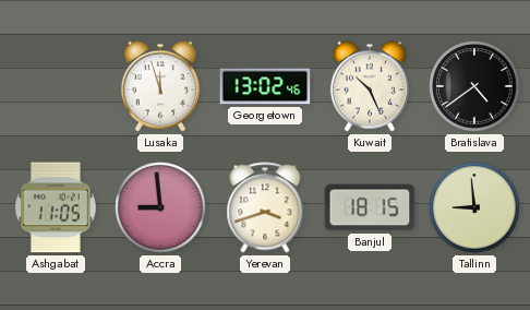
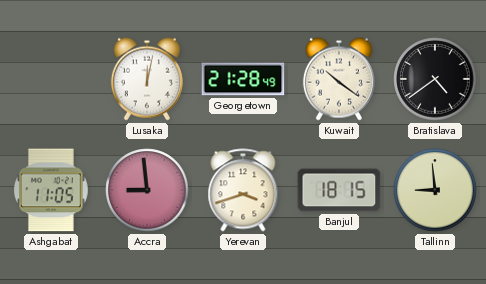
Lusaka: 11:57 -> 12:02 (147, 79)
Georgetown: 13:02 -> 21:28 (243, 79)
Kuwait: 10:26 -> 10:21 (339, 79)
